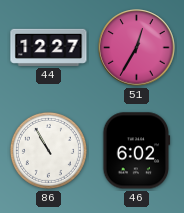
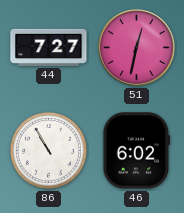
44: 12:27 -> 7:27 (49, 47)
51: 12:35 -> 12:32 (137, 48)
